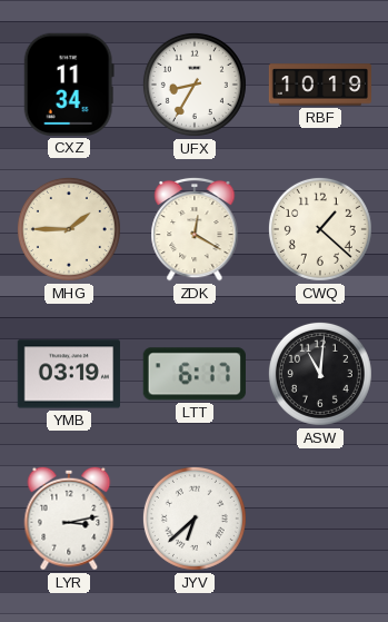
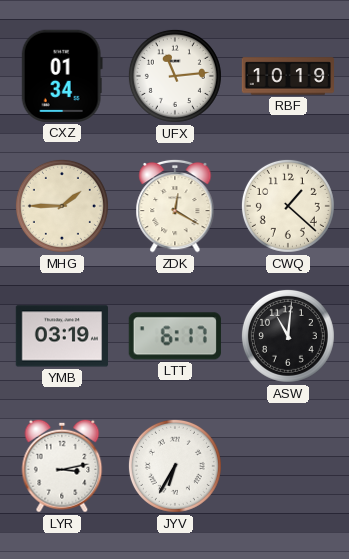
CXZ: 11:34 -> 01:34 (62, 76)
UFX: 8:35 -> 11:14 (175, 76)
JYV: 6:38 -> 6:35 (175, 466)
